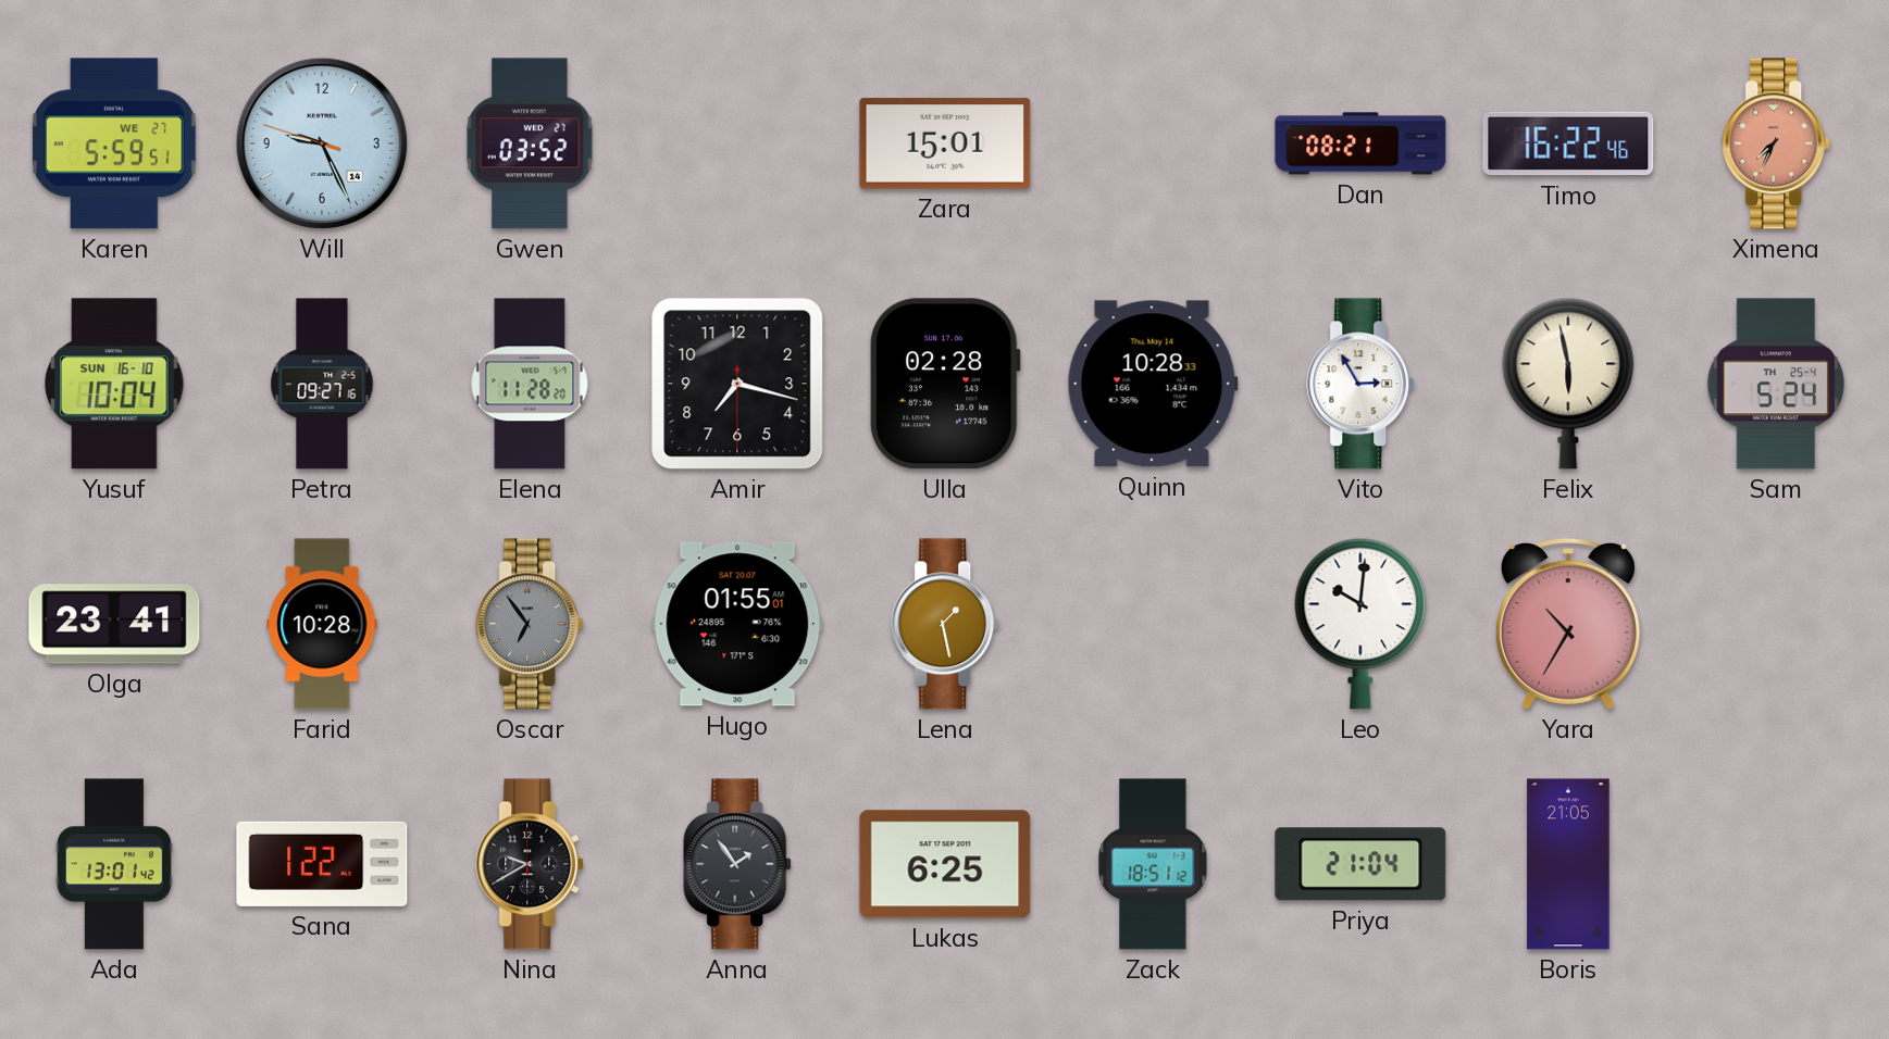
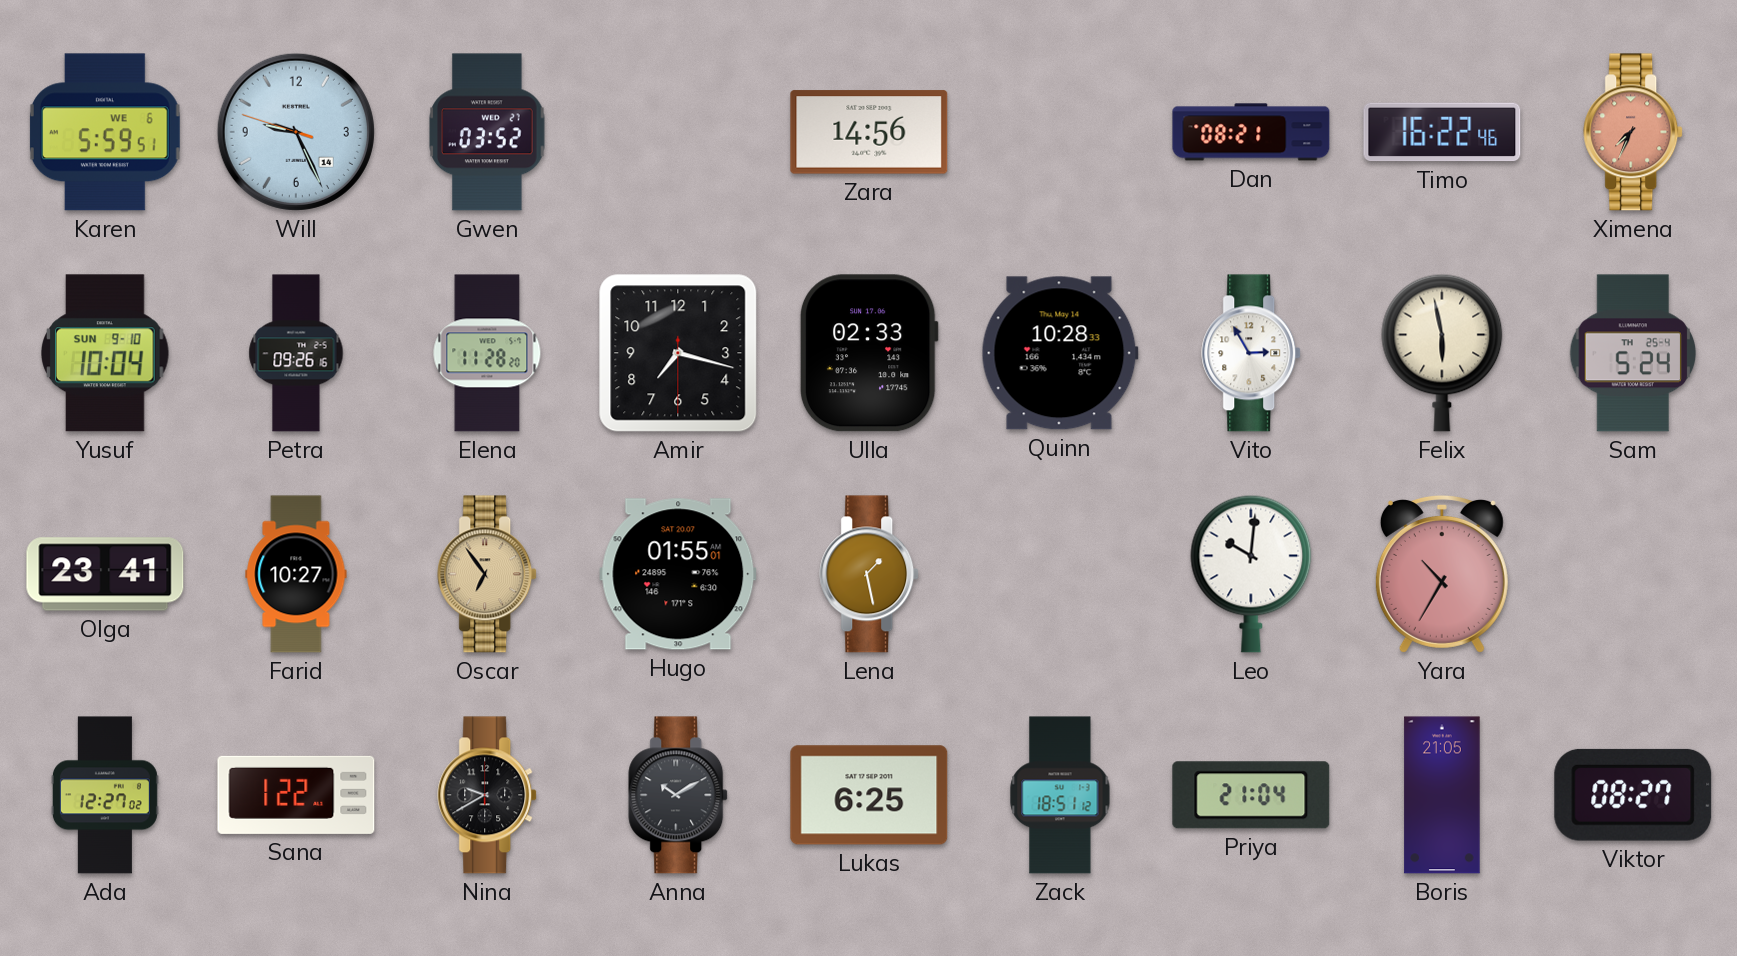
Karen date: WE 27 -> WE 6 (105, 132)
Zara: 15:01 -> 14:56 (869, 132)
Yusuf date: SUN 16-10 -> SUN 9-10 (106, 353)
Petra: 09:27 -> 09:26 (296, 353)
Ulla: 02:28 -> 02:33 (869, 353)
Farid: 10:28 -> 10:27 (296, 574)
Oscar dial: grey -> champagne (488, 574)
Ada: 13:01 -> 12:27 (105, 795)
Anna: 1:54 -> 10:10 (679, 795)
Viktor: none -> 08:27 (1633, 795)
